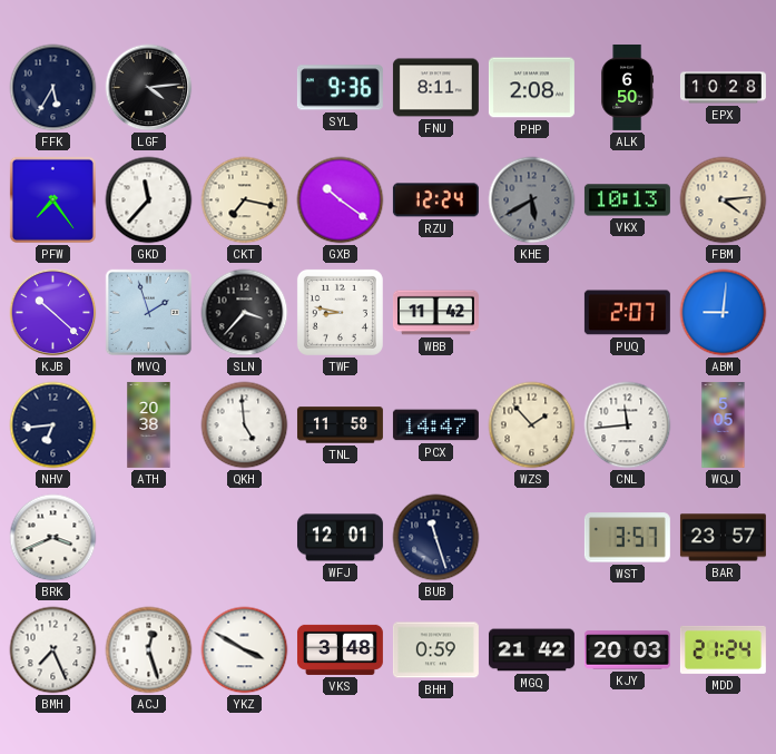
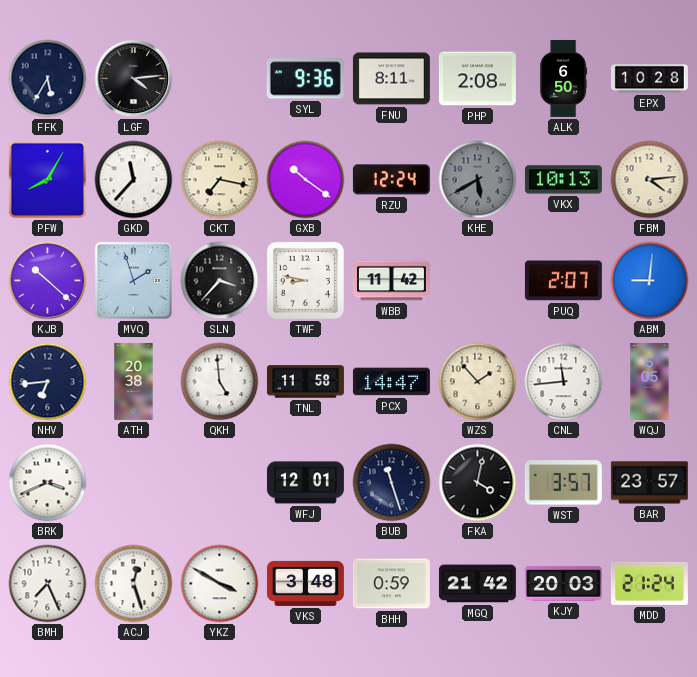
PFW: 7:24 -> 8:05 (47, 179)
FKA: none -> 4:02 (478, 483)
